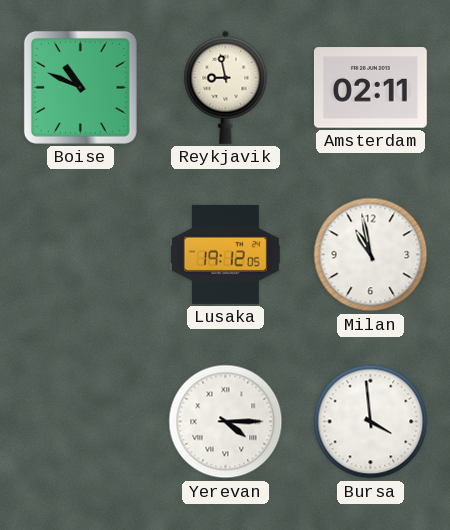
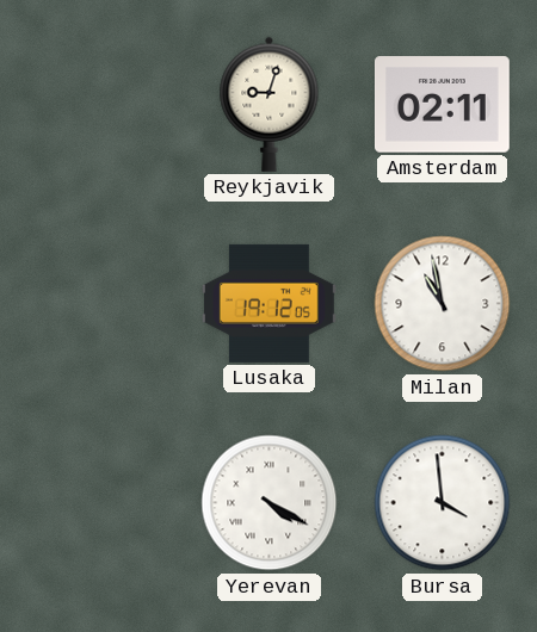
Boise: 10:49 -> none (80, 87)
Reykjavik: 8:58 -> 9:03 (270, 104)
Yerevan: 4:15 -> 4:20 (270, 503)
